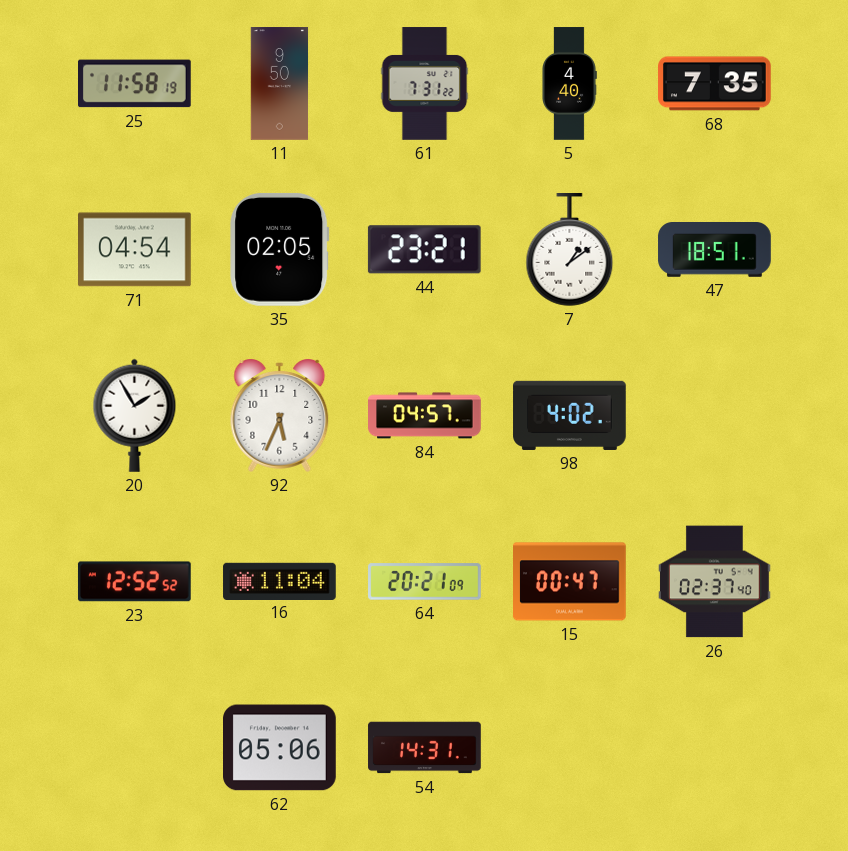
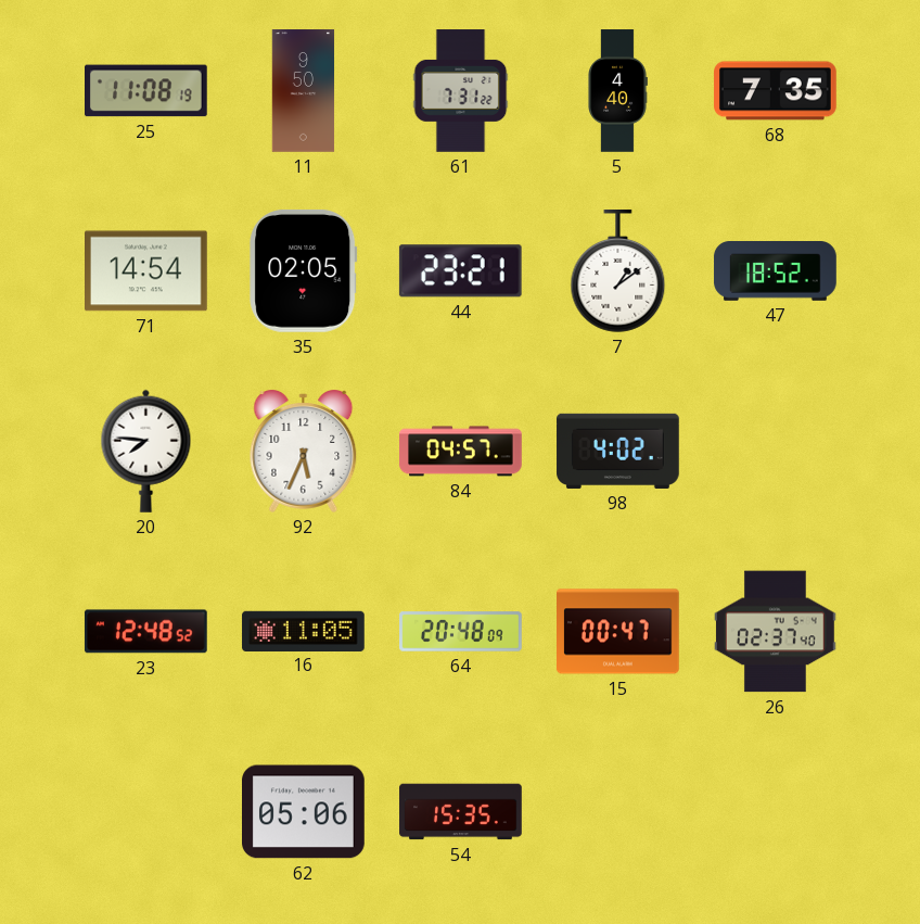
25: 11:58 -> 11:08 (146, 91)
71: 04:54 -> 14:54 (146, 271)
47: 18:51 -> 18:52 (776, 271)
20: 1:55 -> 7:46 (146, 451)
23: 12:52 -> 12:48 (145, 632)
16: 11:04 -> 11:05 (304, 631)
64: 20:21 -> 20:48 (461, 632)
54: 14:31 -> 15:35 (461, 812)
